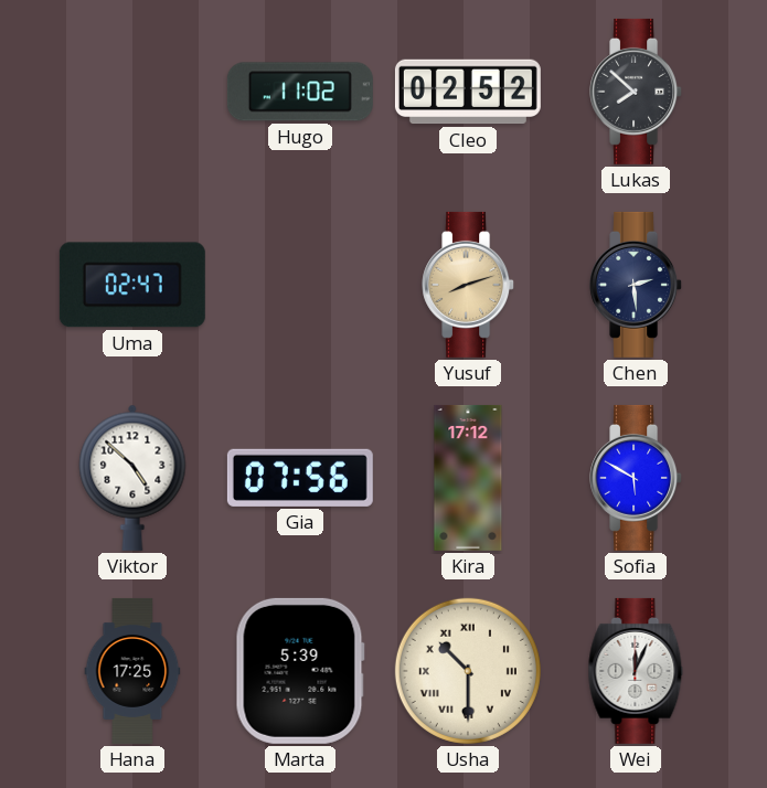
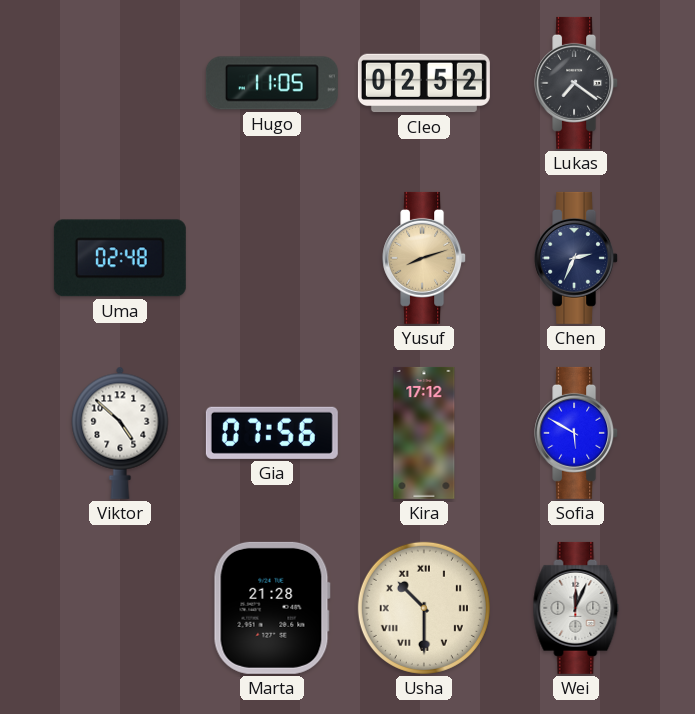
Hugo: 11:02 -> 11:05 (272, 83)
Lukas: 7:52 -> 7:21 (577, 83)
Uma: 02:47 -> 02:48 (120, 258)
Chen: 2:29 -> 2:34 (577, 258)
Hana: 17:25 -> none (132, 671)
Marta: 5:39 -> 21:28 (272, 608)
